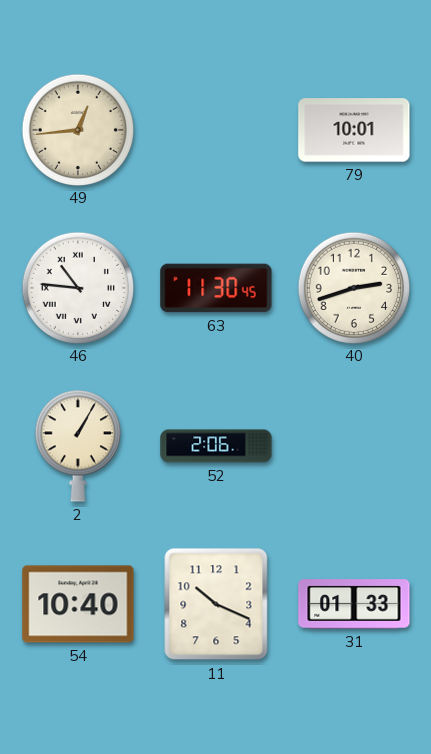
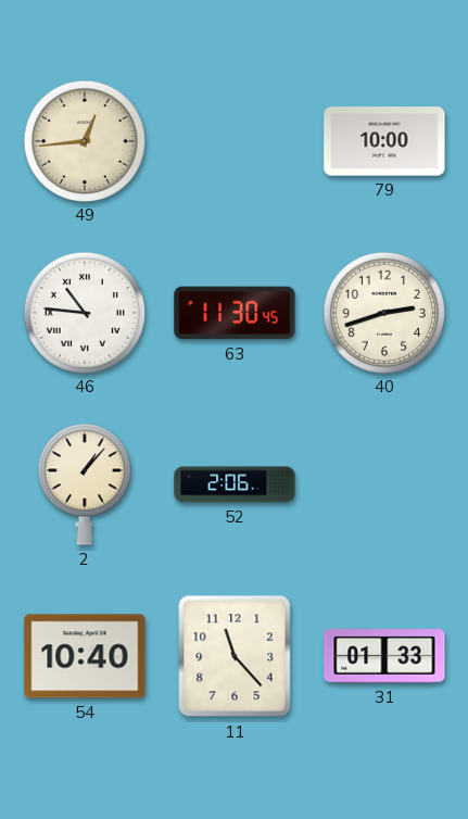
79: 10:01 -> 10:00 (384, 141)
2: 1:05 -> 1:07 (85, 484)
11: 10:19 -> 11:23 (235, 656)
